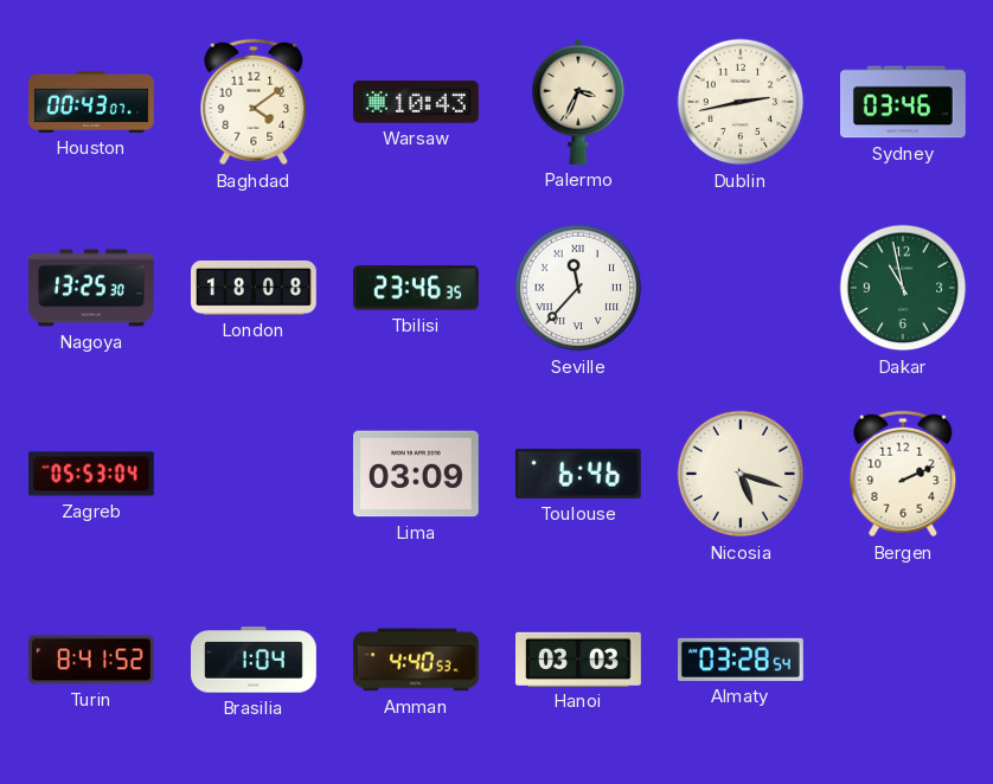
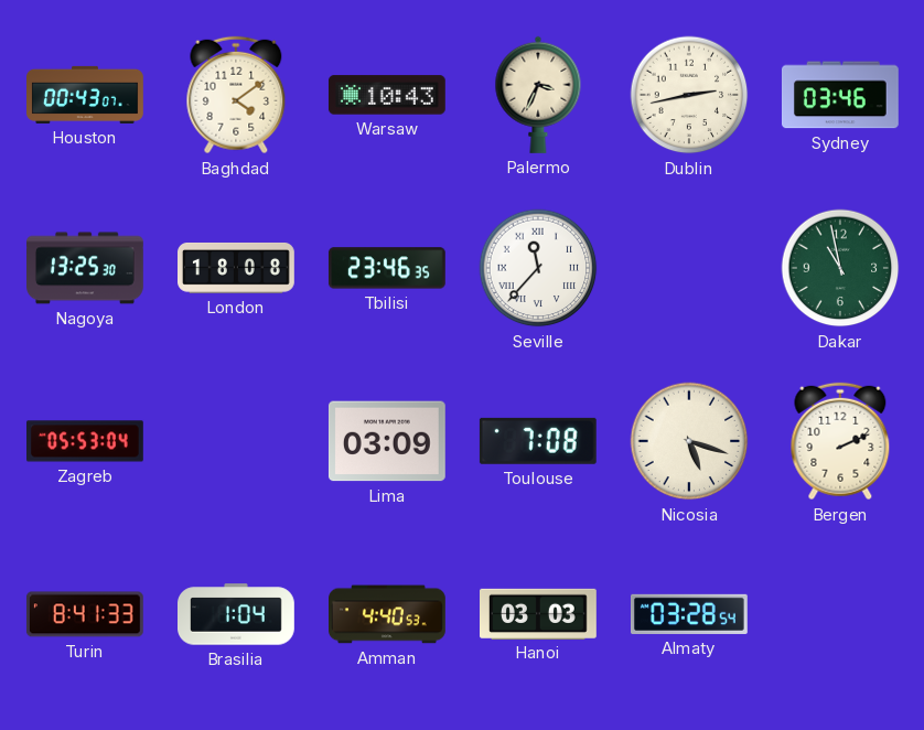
Toulouse: 6:46 -> 7:08 (538, 441)
Turin: 8:41:52 -> 8:41:33 (85, 614)
